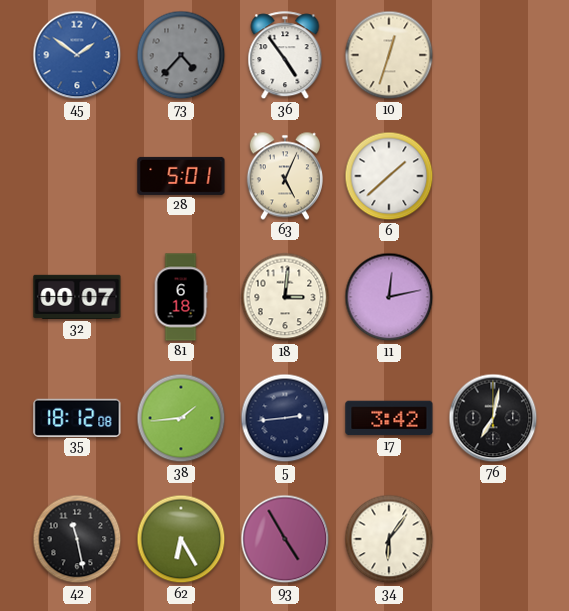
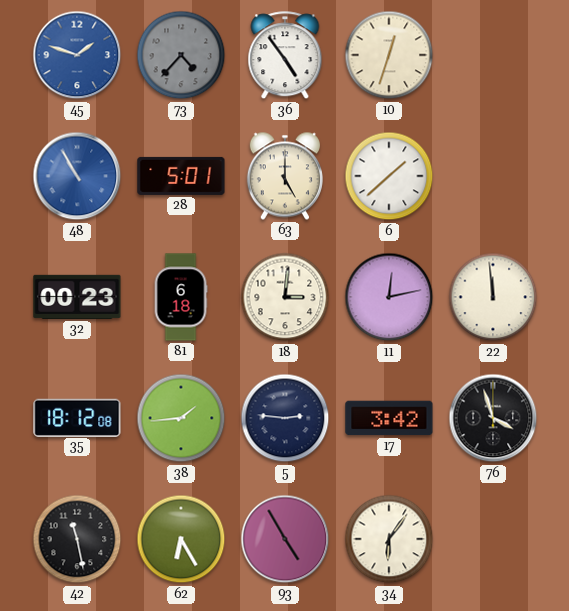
45: 1:51 -> 1:48 (77, 55)
48: none -> 10:55 (77, 176)
63: 5:04 -> 5:00 (285, 176)
32: 00:07 -> 00:23 (77, 297)
22: none -> 11:59 (493, 297)
5: 2:44 -> 2:46 (285, 418)
76: 7:02 -> 3:57 (493, 418)
